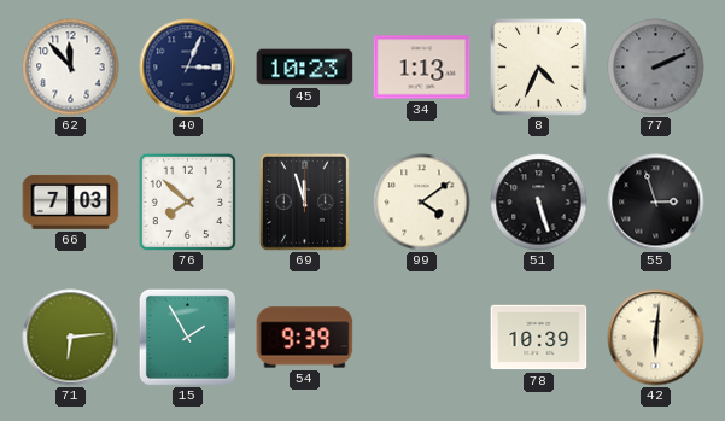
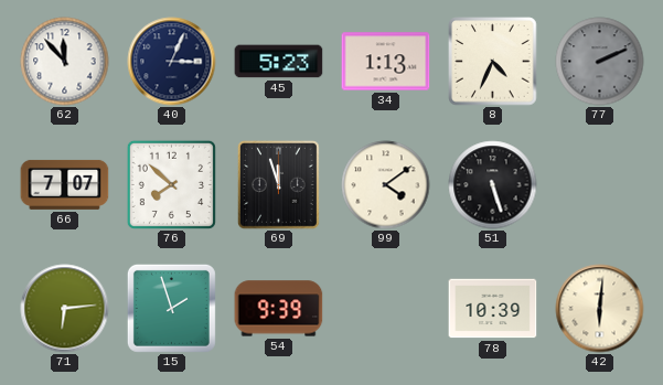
45: 10:23 -> 5:23 (279, 62)
66: 7:03 -> 7:07 (65, 184)
55: 2:57 -> none (656, 203)
15: 1:55 -> 1:57 (171, 308)
